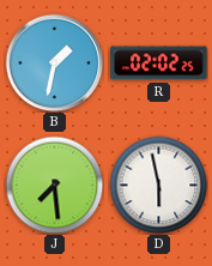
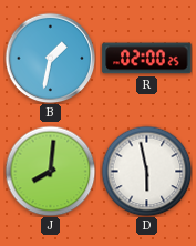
R: 02:02 -> 02:00 (147, 59)
J: 7:29 -> 8:01 (50, 171)
